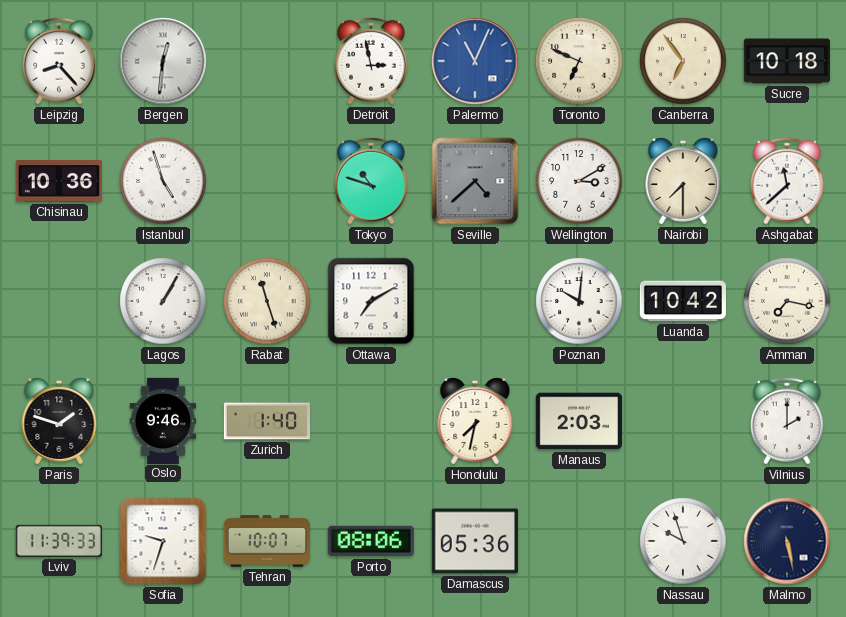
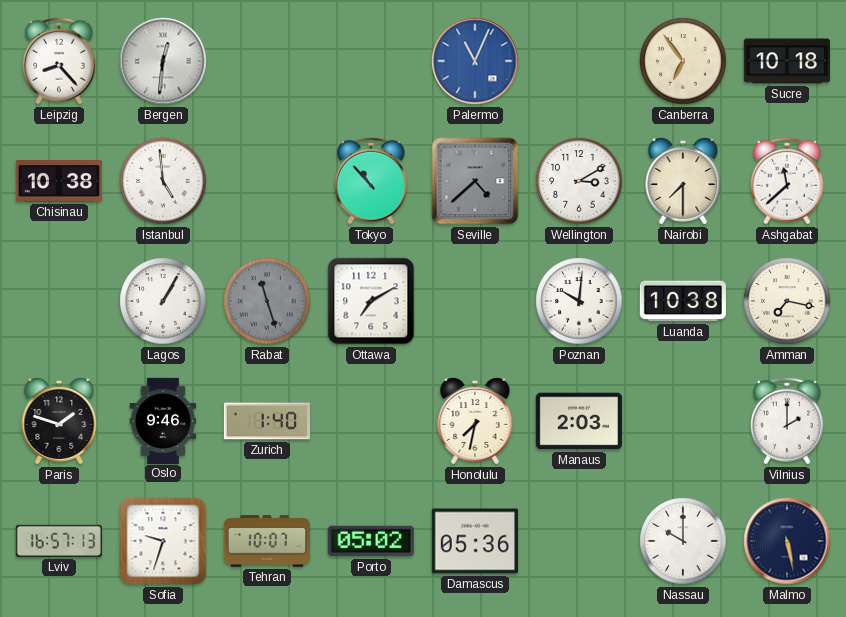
Detroit: 2:58 -> none (372, 61)
Toronto: 6:49 -> none (579, 61)
Chisinau: 10:36 -> 10:38 (58, 181)
Istanbul: 4:57 -> 4:59 (163, 181)
Tokyo: 10:48 -> 10:53 (372, 181)
Rabat dial: cream -> grey (267, 301)
Luanda: 10:42 -> 10:38 (683, 301)
Lviv: 11:39 -> 16:57 (59, 541)
Porto: 08:06 -> 05:02 (371, 541)
Nassau: 9:57 -> 10:00 (683, 541)
